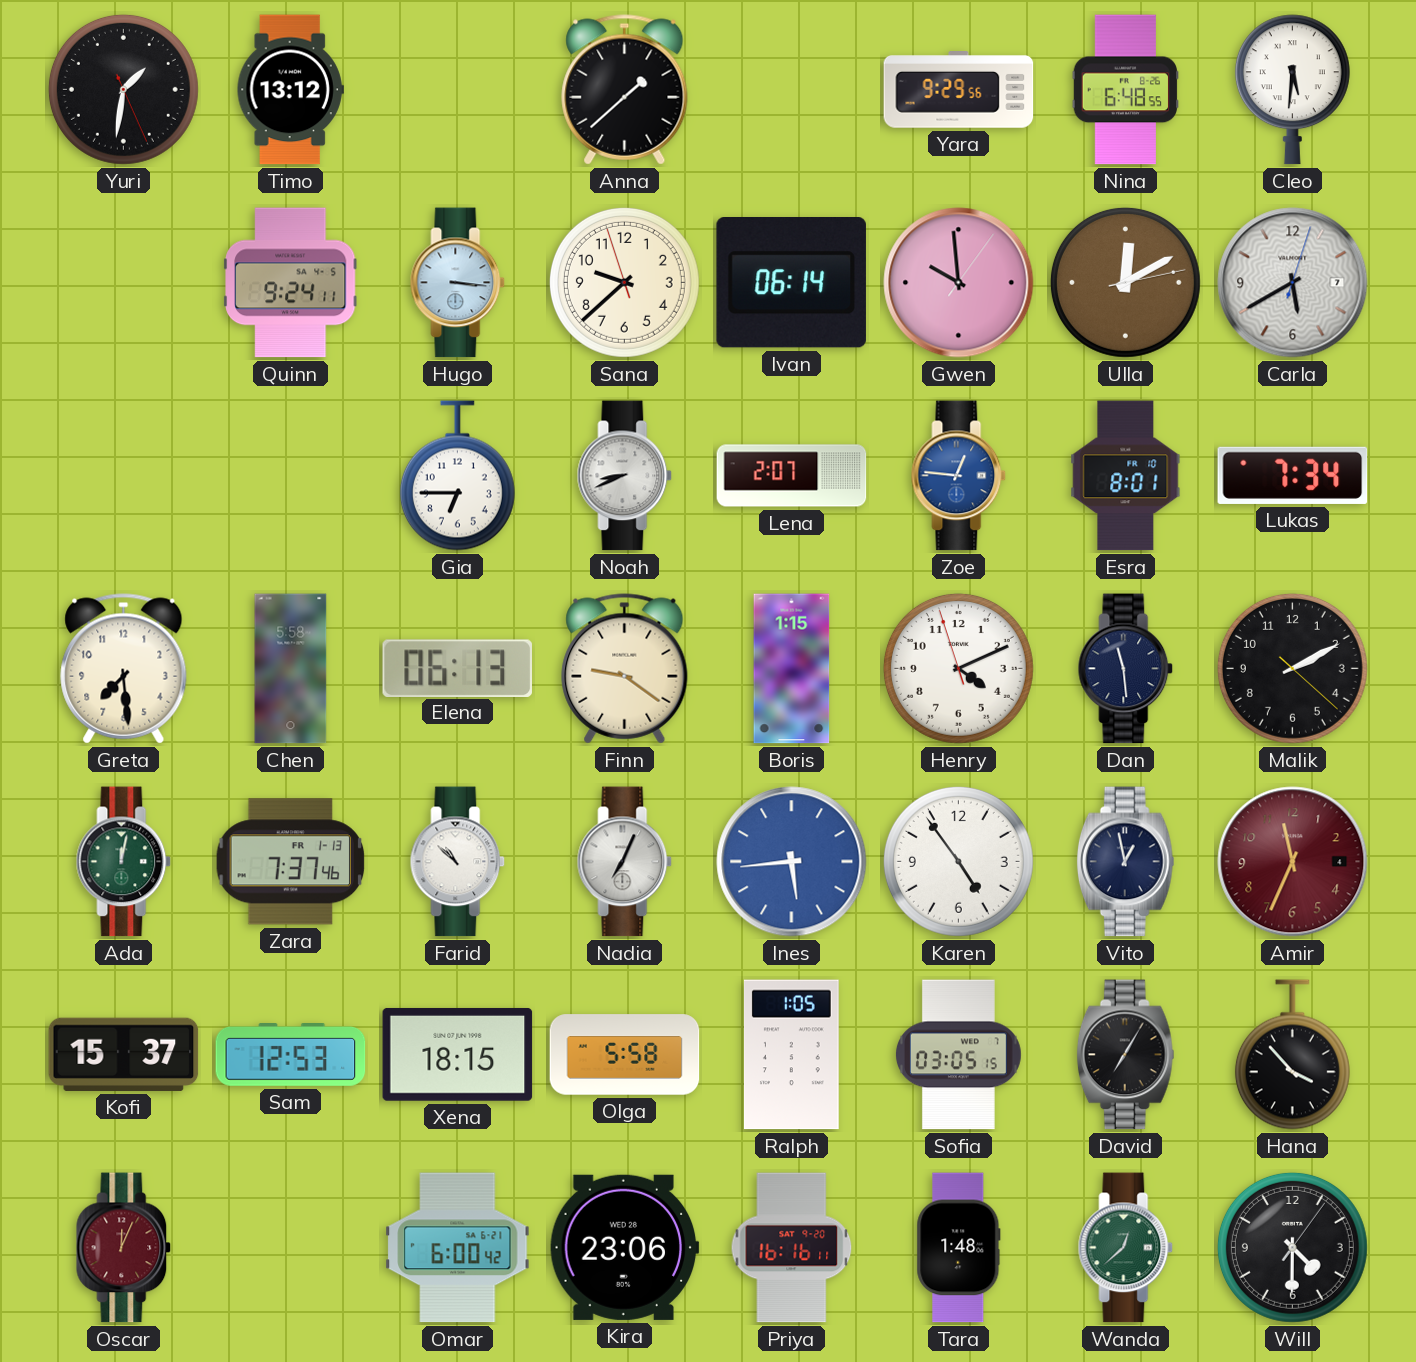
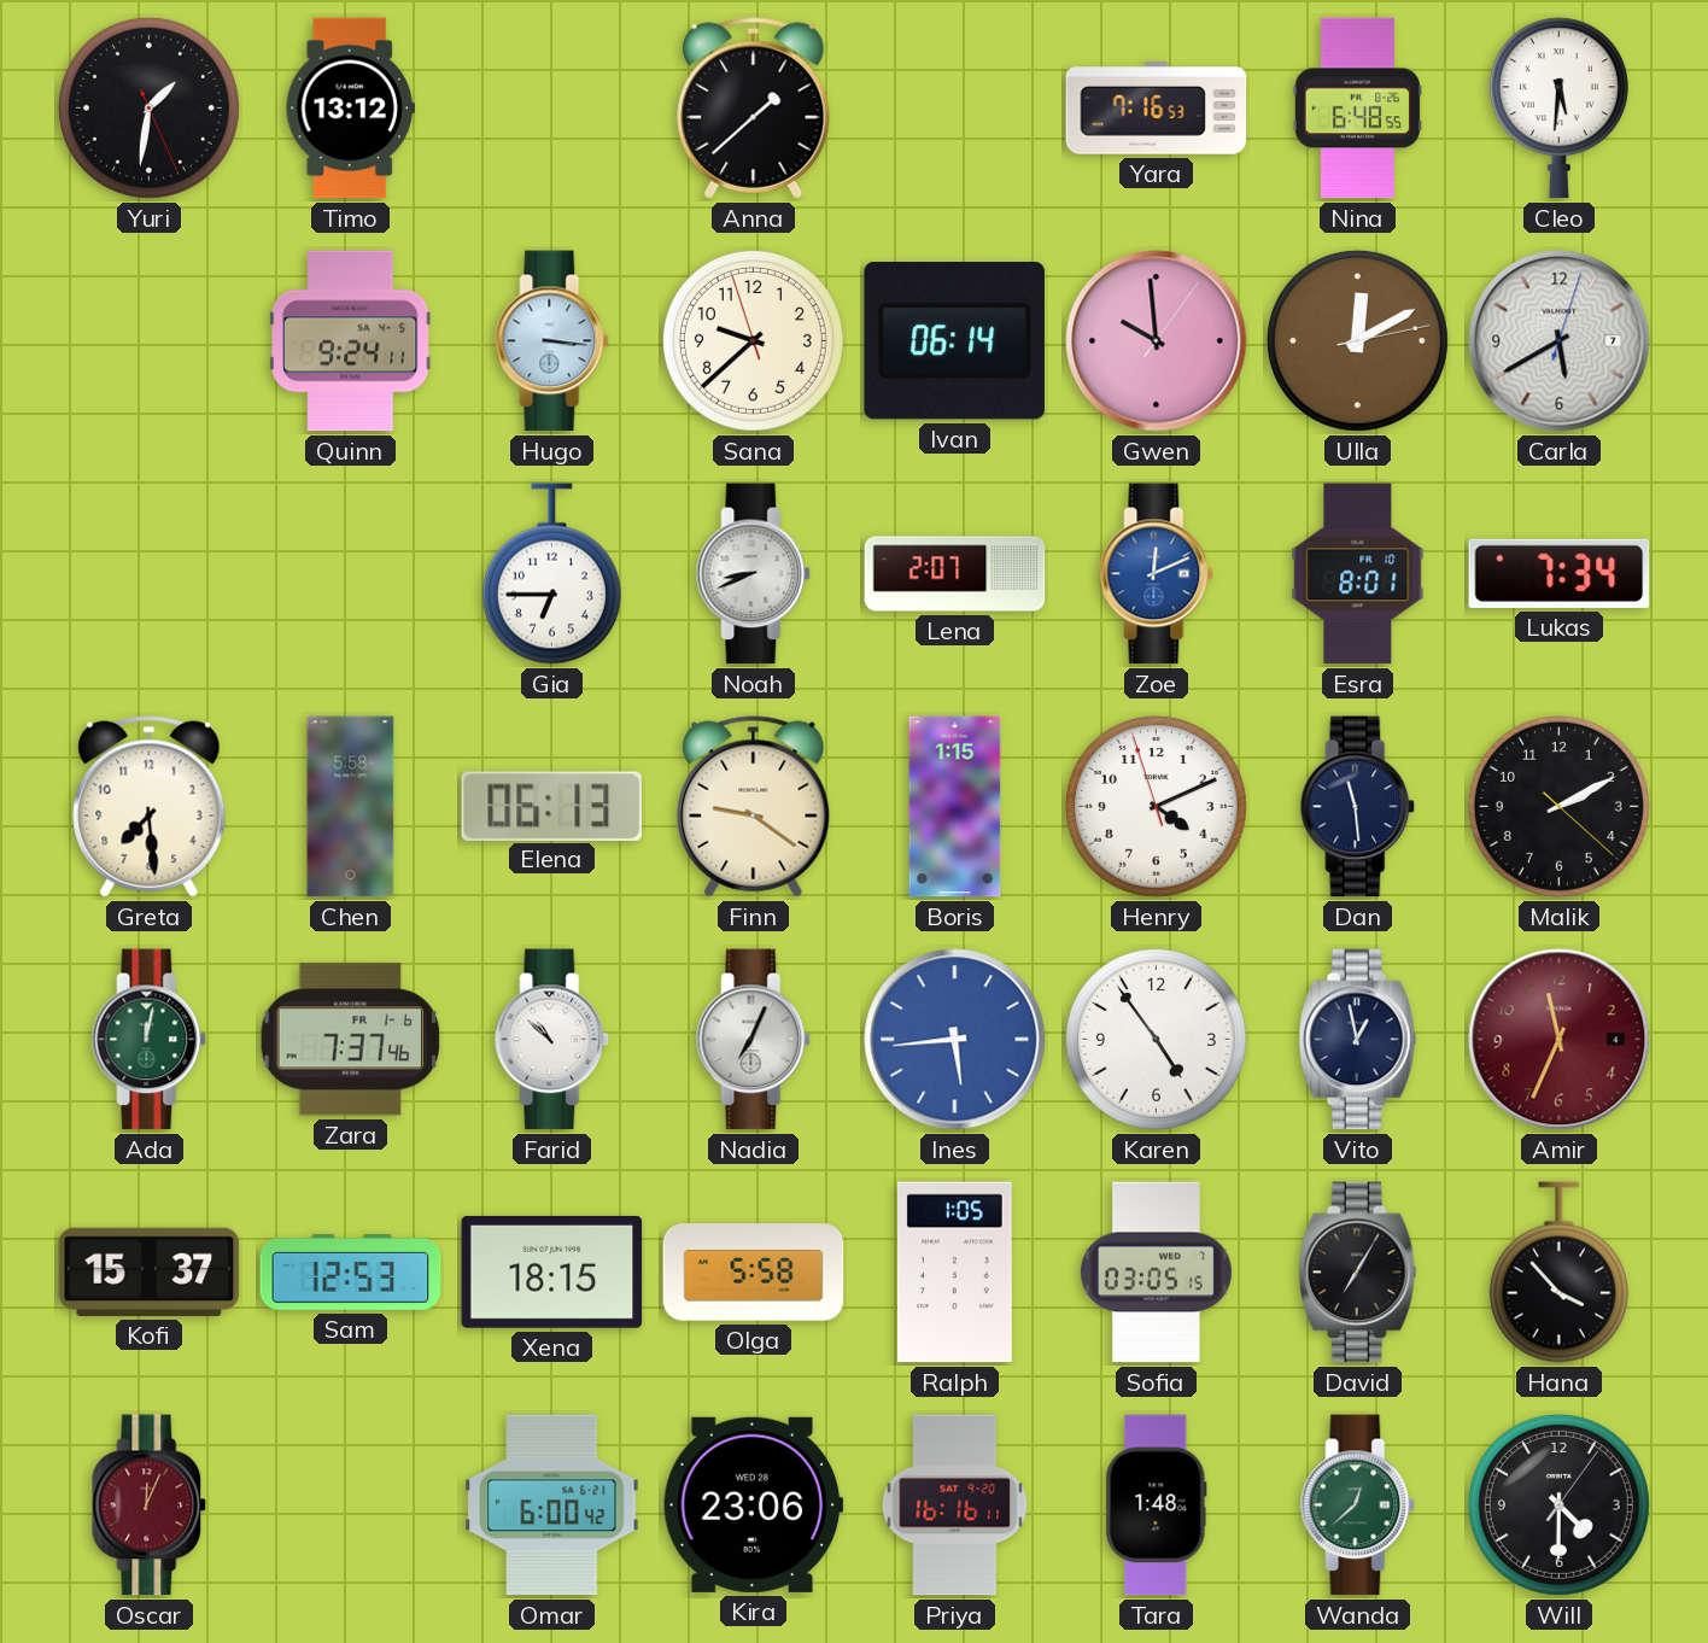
Yara: 9:29 -> 7:16 (1157, 109)
Zoe: 12:46 -> 12:11 (1157, 574)
Zara date: FR 1-13 -> FR 1-6 (351, 1040)
